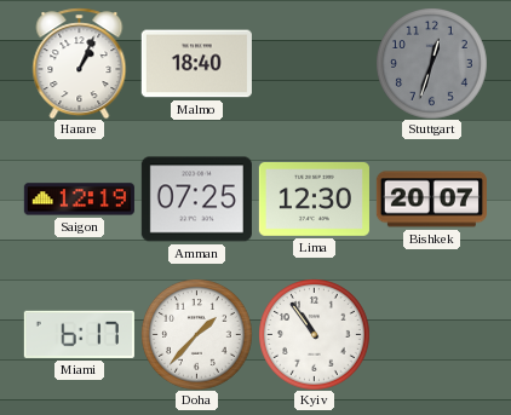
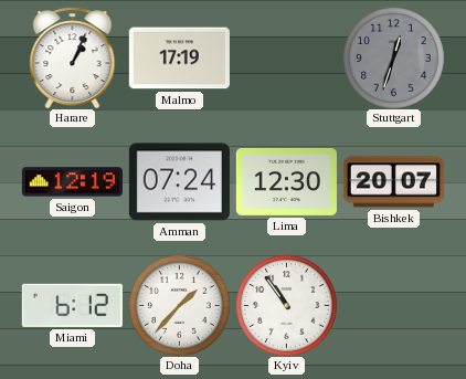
Malmo: 18:40 -> 17:19 (179, 59)
Amman: 07:25 -> 07:24 (179, 182)
Miami: 6:17 -> 6:12 (72, 305)
